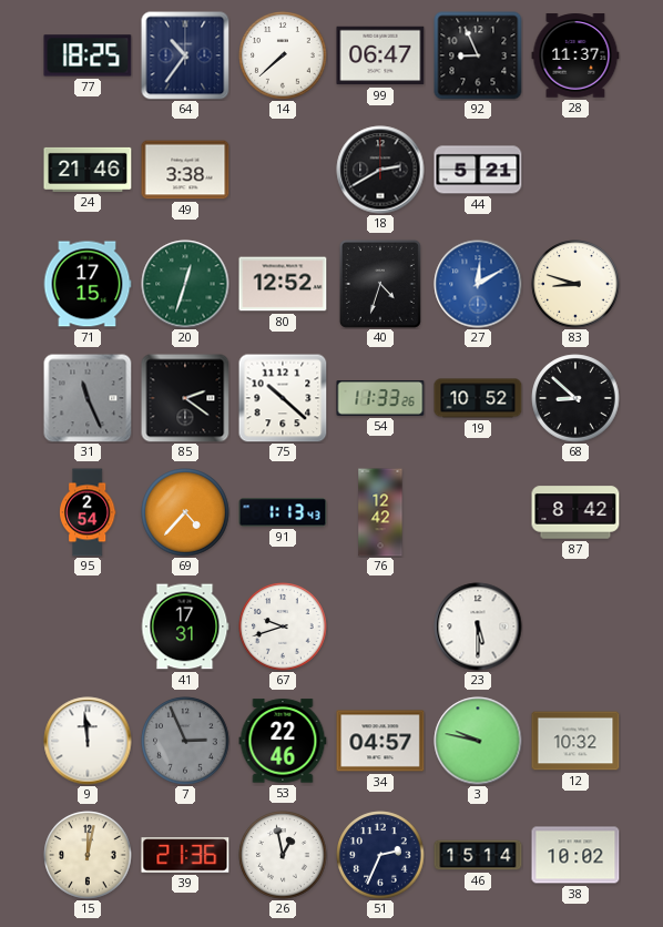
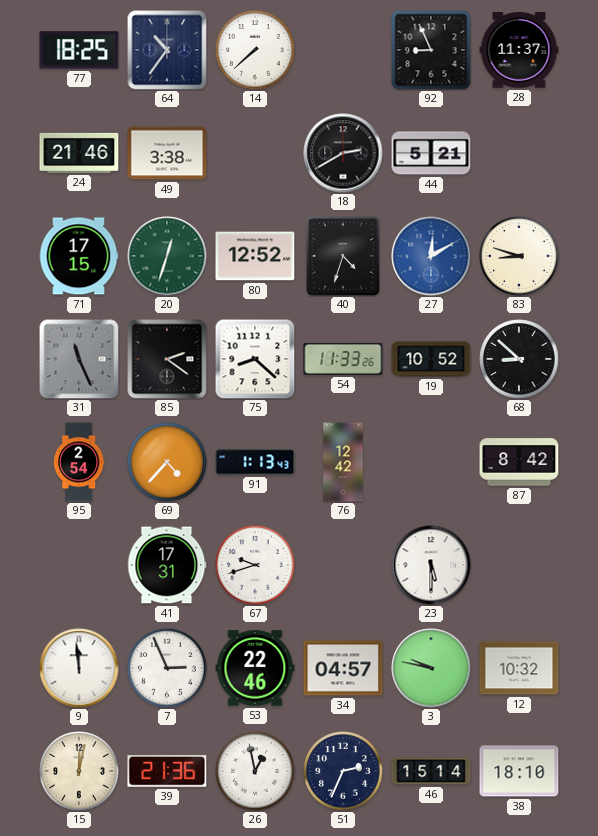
99: 06:47 -> none (380, 55)
75: 10:22 -> 8:22 (255, 359)
7 dial: grey -> white (167, 668)
38: 10:02 -> 18:10 (519, 771)
